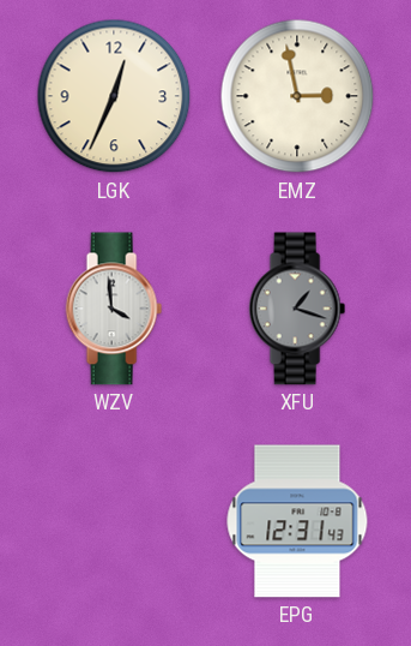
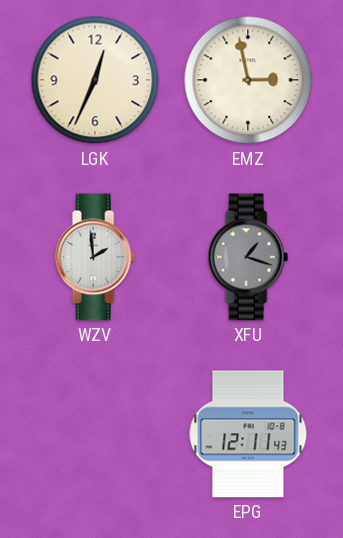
WZV: 3:59 -> 1:59 (95, 257)
EPG: 12:31 -> 12:11 (248, 434)
